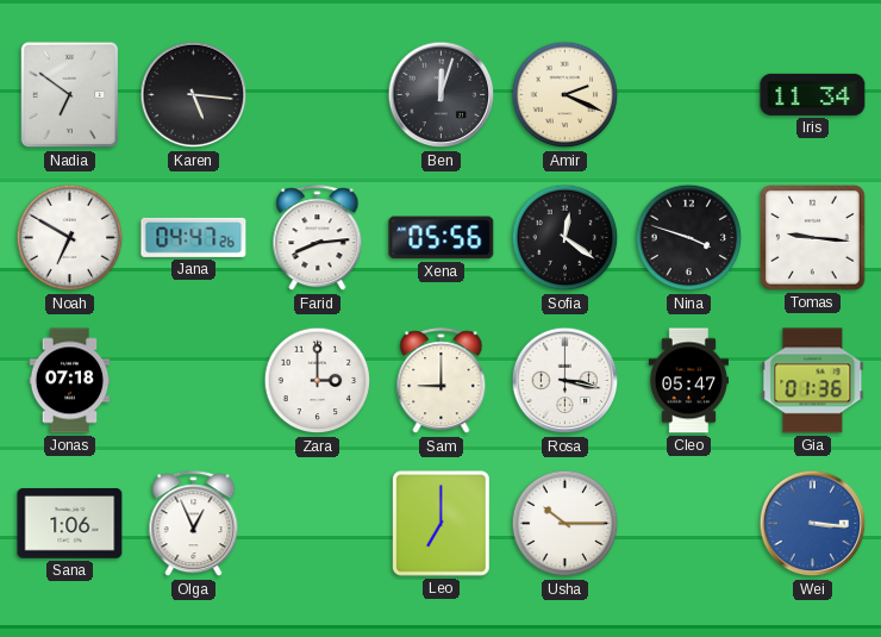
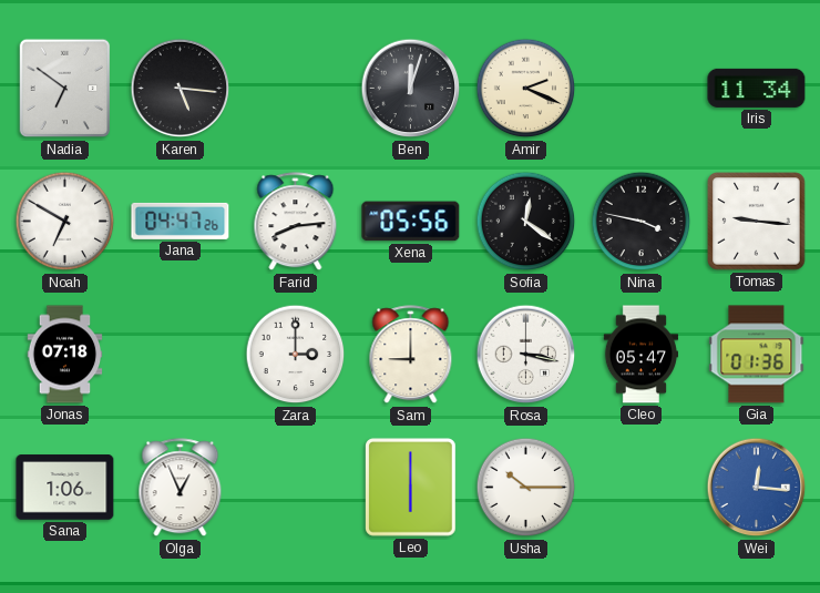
Nina: 3:48 -> 3:47 (642, 222)
Leo: 7:00 -> 6:00 (411, 488)
Wei: 3:16 -> 12:16 (757, 488)
